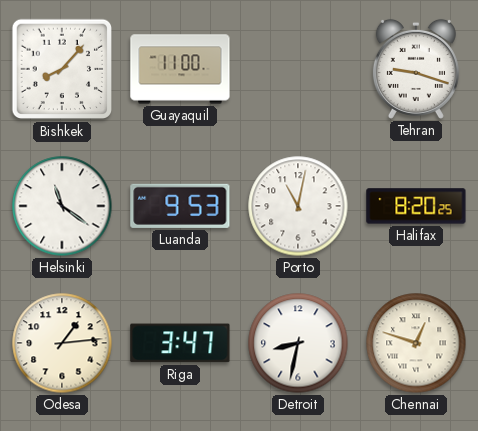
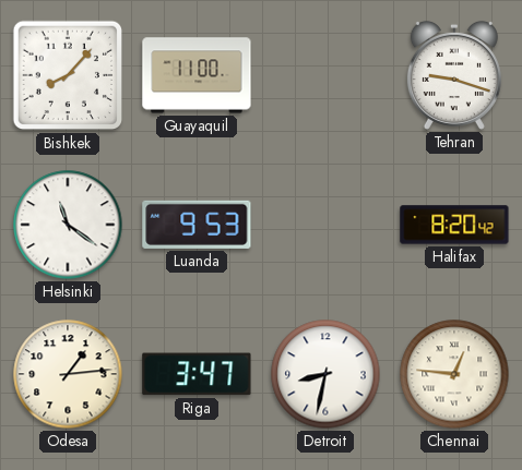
Porto: 11:02 -> none (298, 206)
Halifax: 8:20:25 -> 8:20:42 (454, 225)
Chennai: 12:48 -> 12:46 (454, 374)
